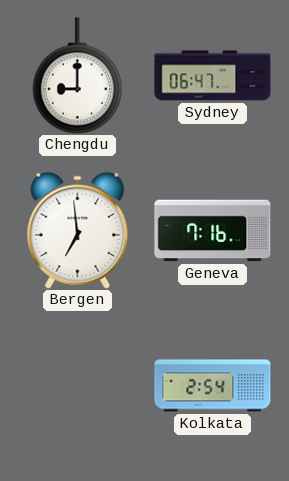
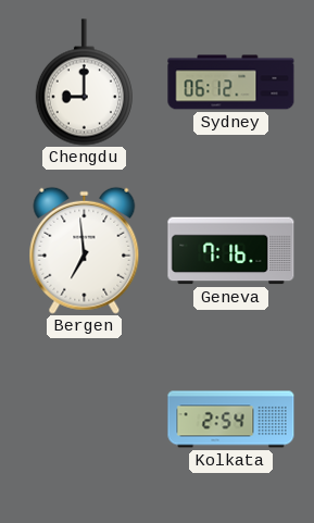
Sydney: 06:47 -> 06:12 (231, 83)
